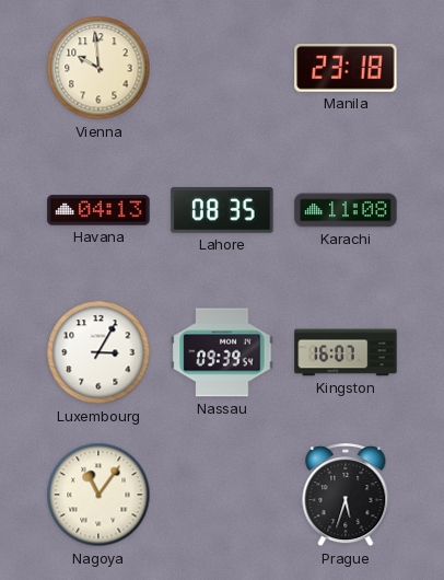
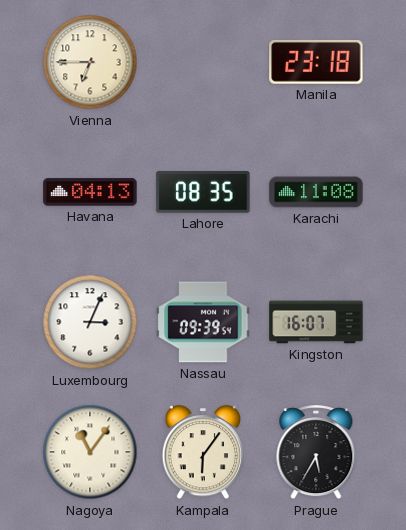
Vienna: 9:59 -> 6:45 (90, 62)
Luxembourg: 3:05 -> 3:04 (90, 322)
Kampala: none -> 6:06 (203, 453)
Prague: 5:33 -> 5:35 (316, 453)
